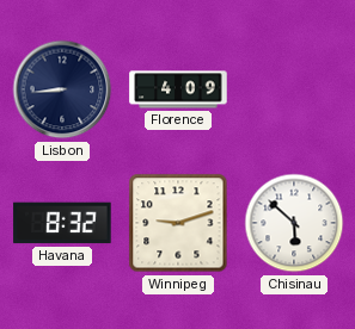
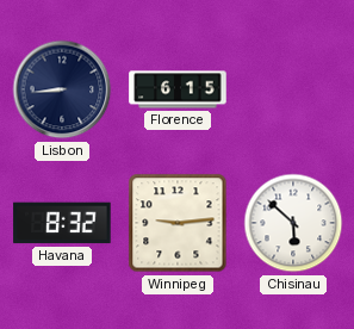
Florence: 4:09 -> 6:15 (178, 89)
Winnipeg: 9:12 -> 9:14 (178, 223)
